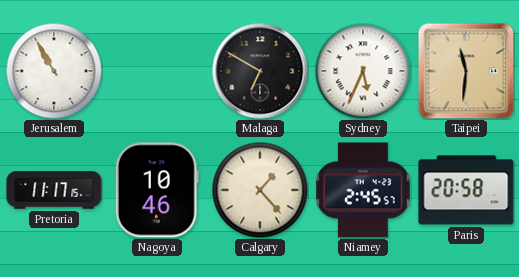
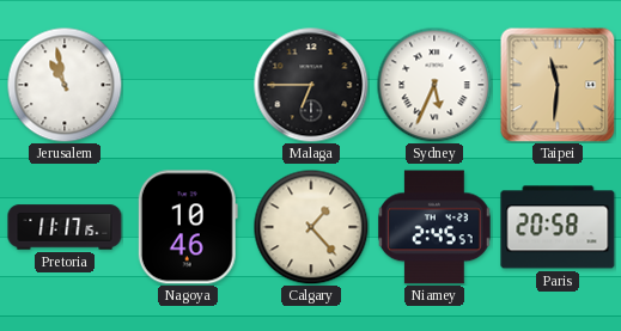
Jerusalem: 10:55 -> 10:58 (65, 85)
Malaga: 6:50 -> 6:45 (311, 85)
